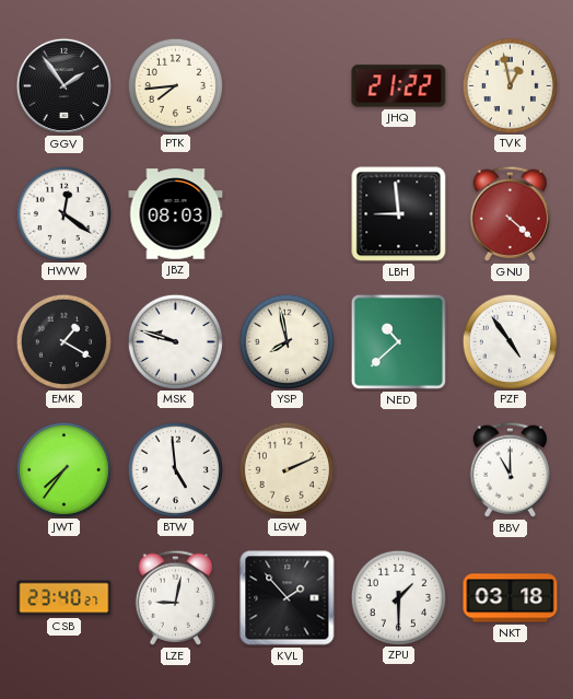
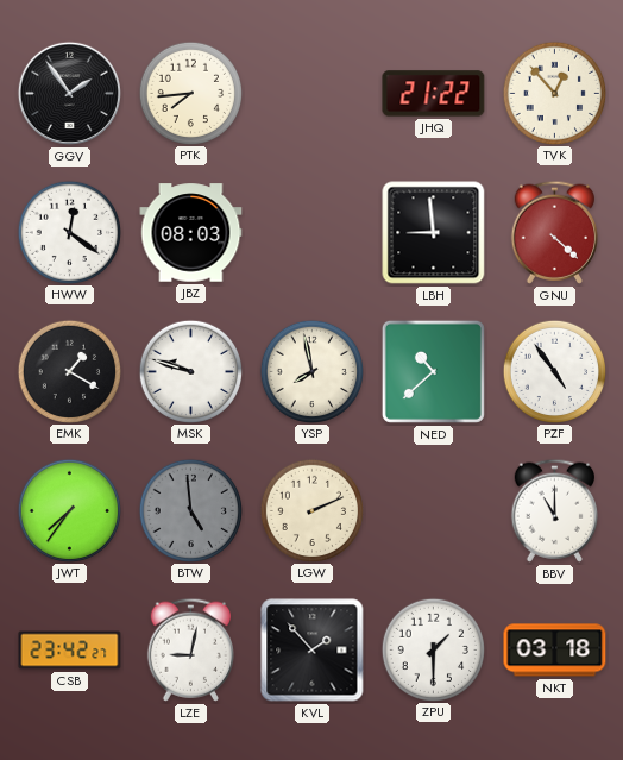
TVK: 12:58 -> 12:53 (554, 93)
BTW dial: white -> grey (190, 510)
CSB: 23:40 -> 23:42 (70, 651)
